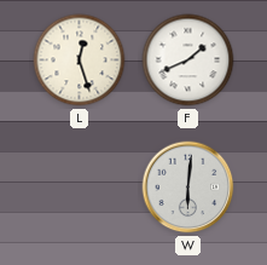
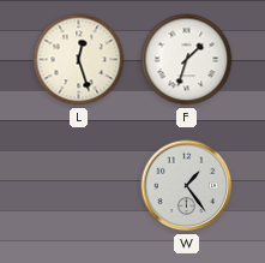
F: 1:41 -> 1:33 (187, 60)
W: 6:01 -> 1:24 (187, 186)
